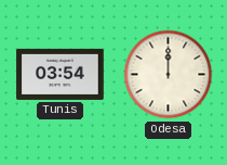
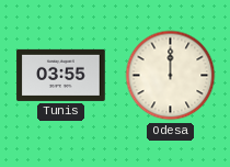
Tunis: 03:54 -> 03:55 (61, 75)
